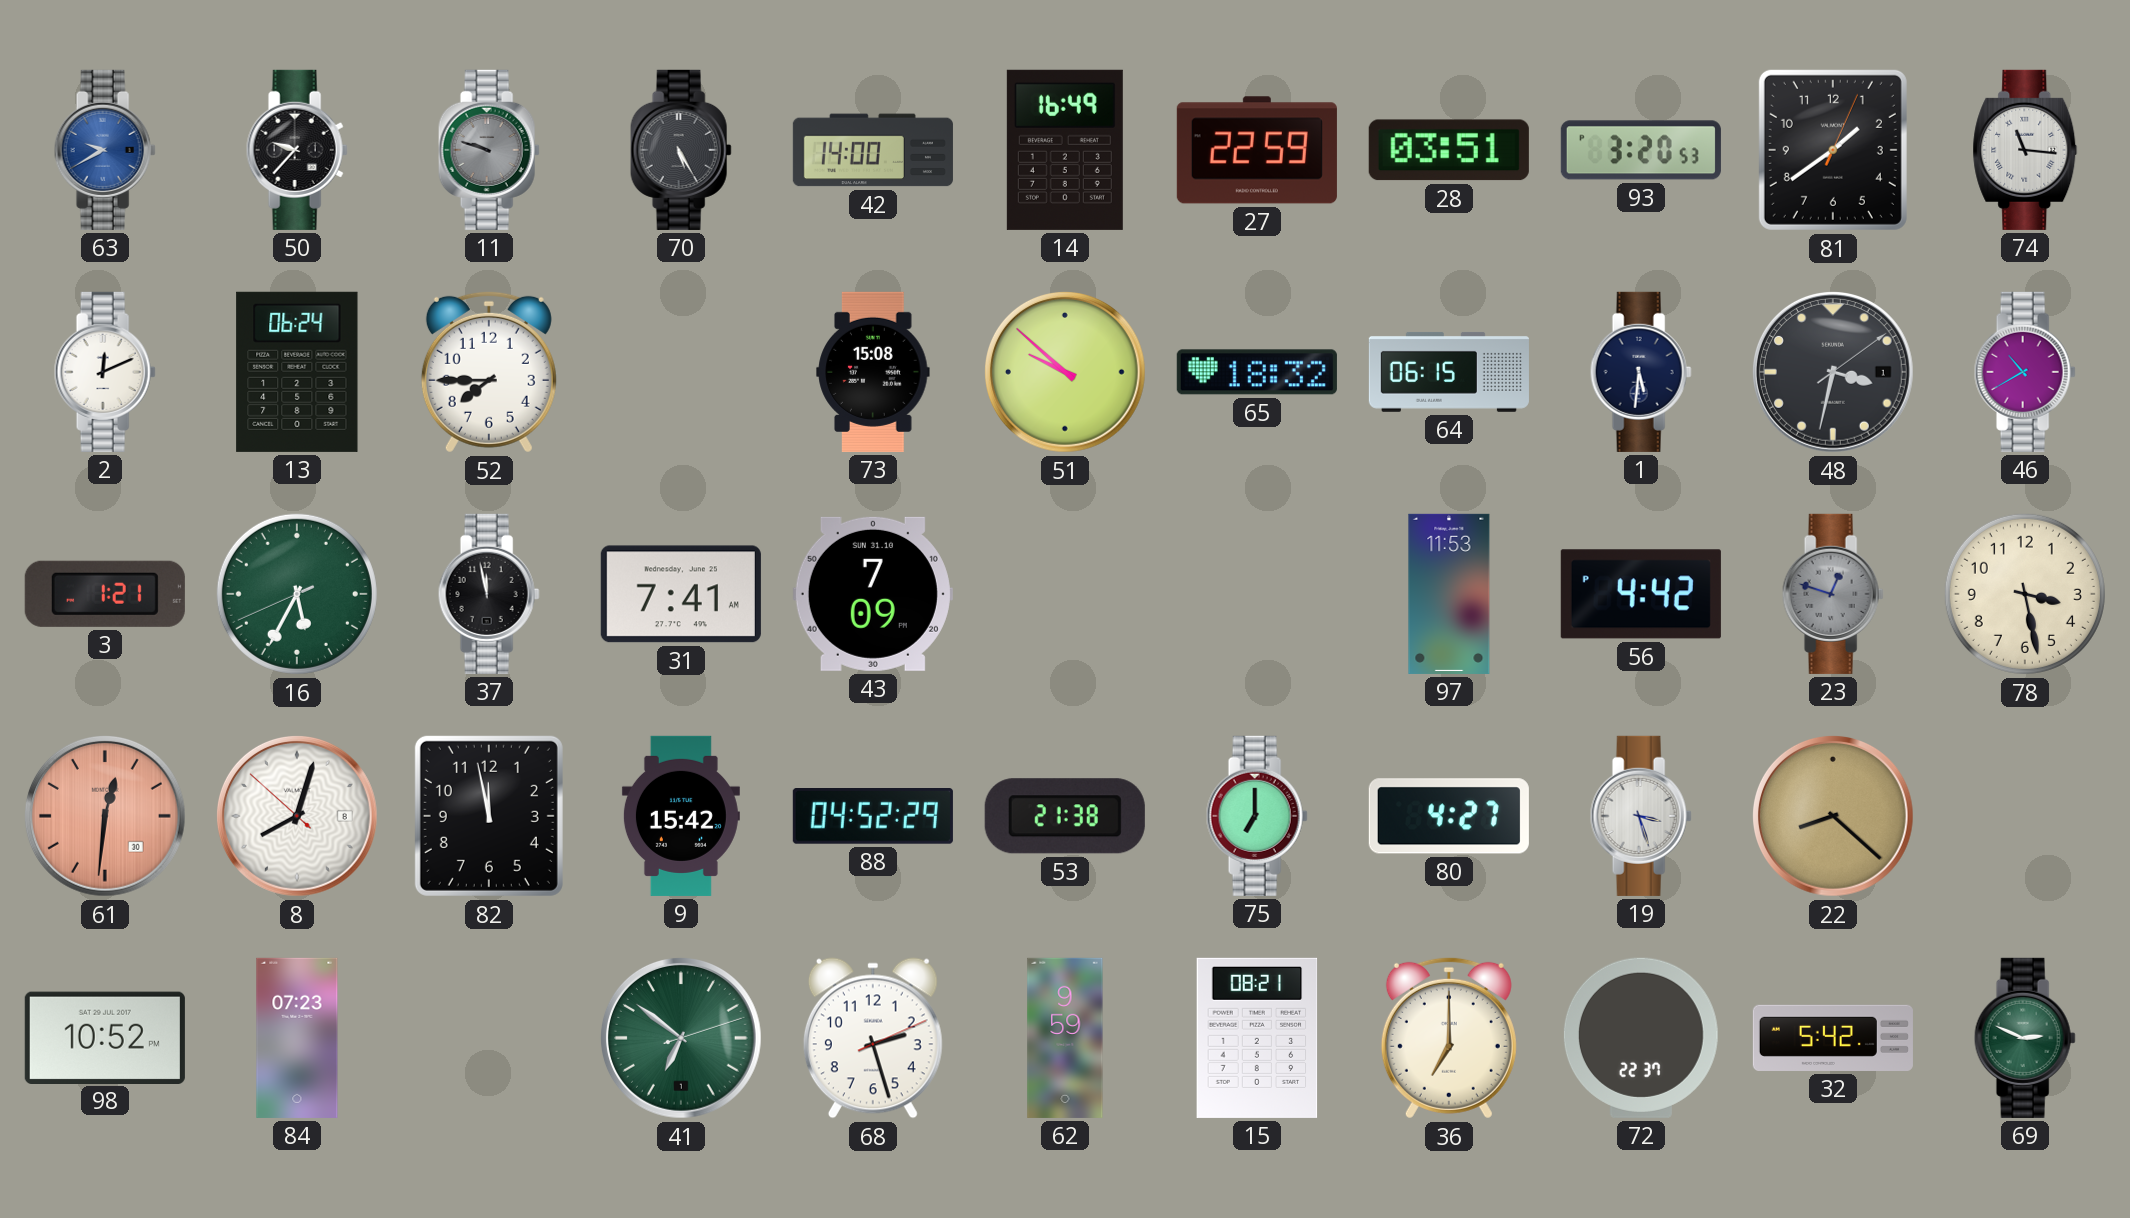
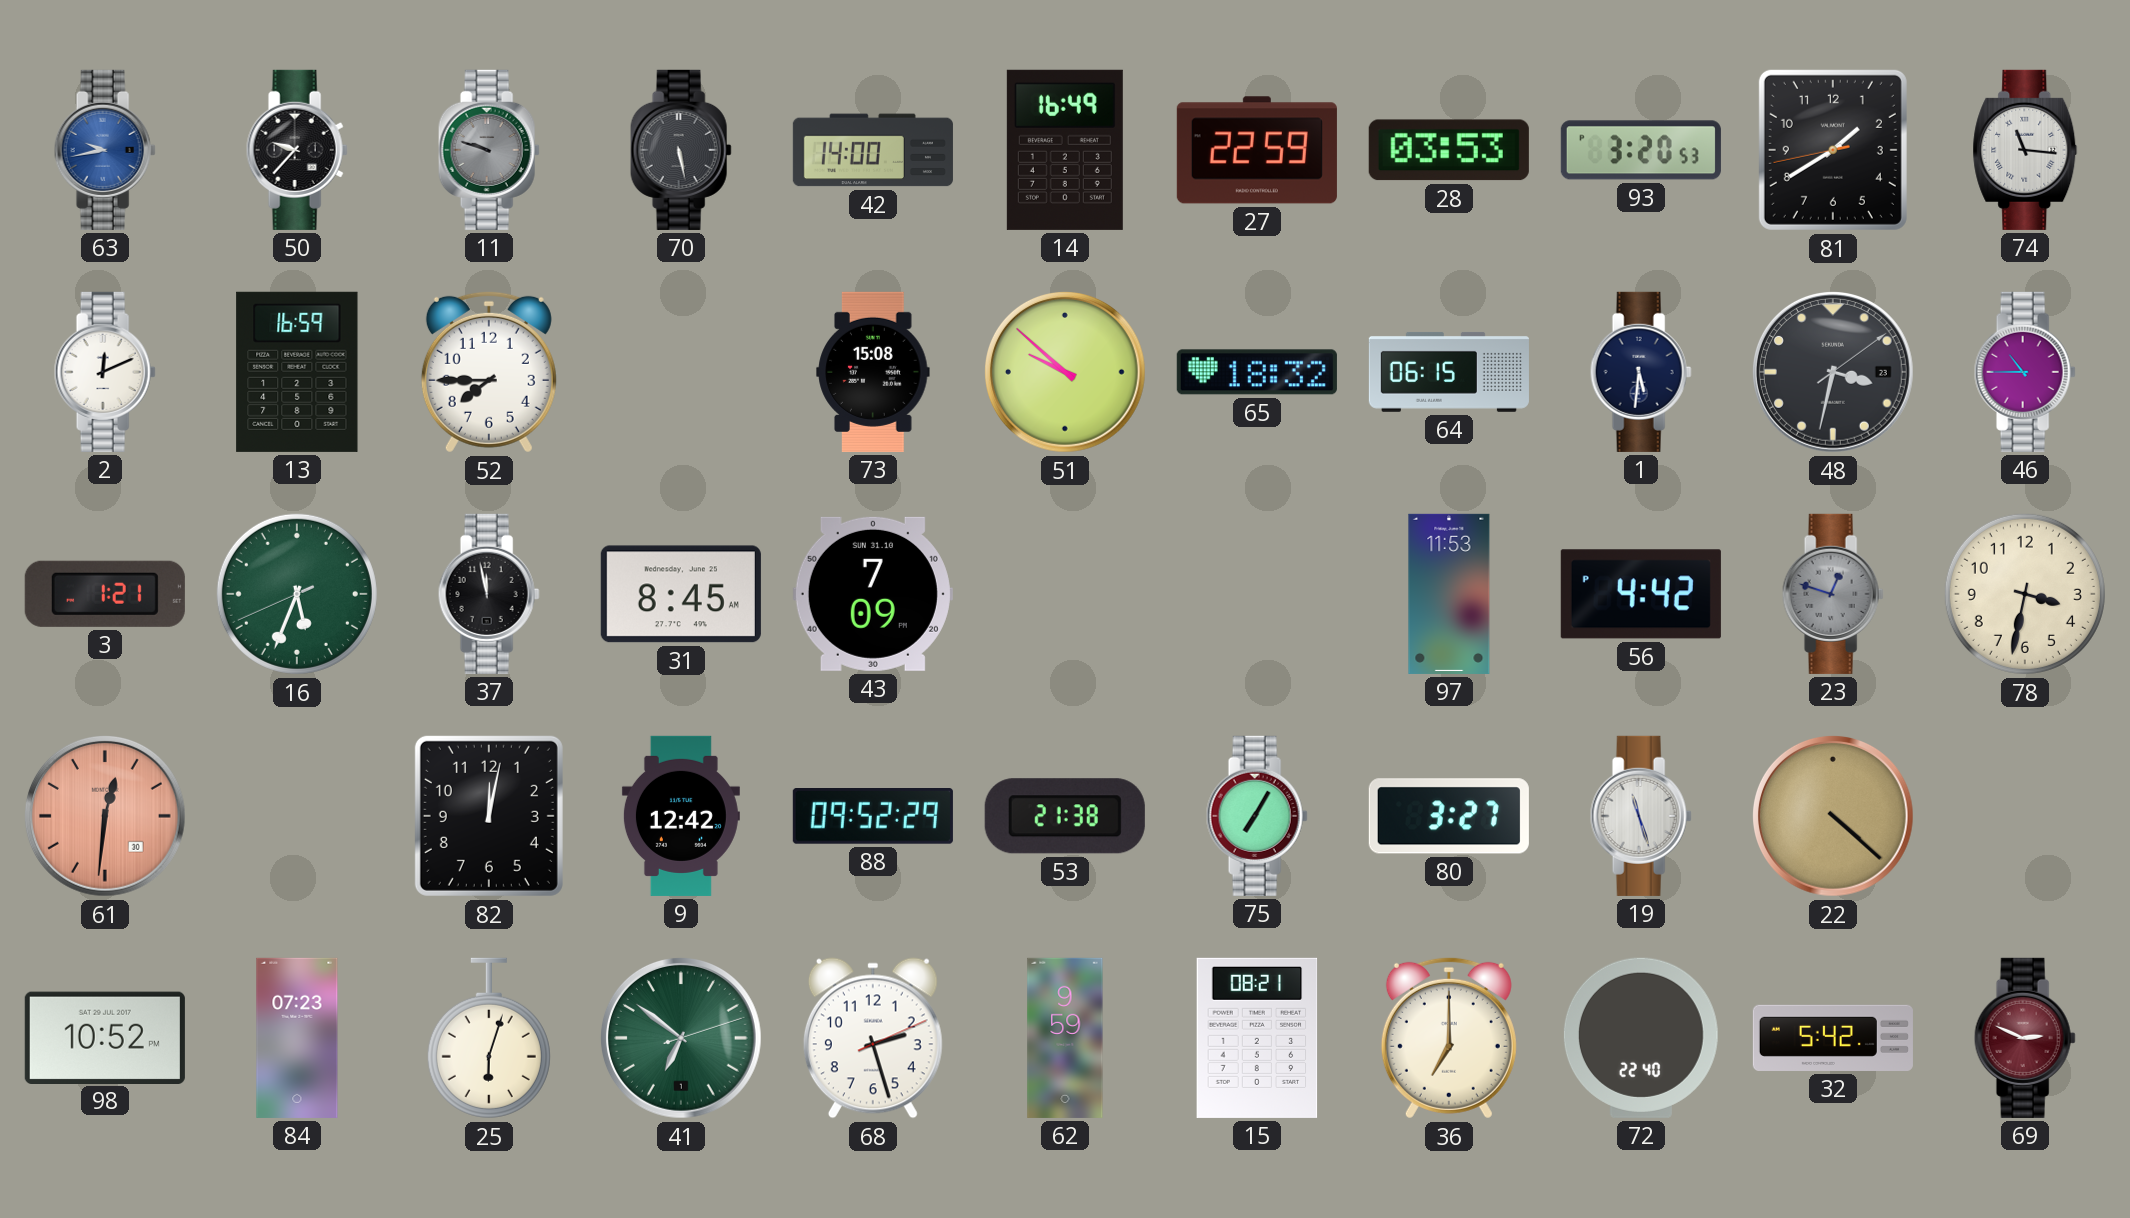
63: 9:40 -> 9:43 (105, 150)
70: 5:25 -> 5:28 (681, 150)
28: 03:51 -> 03:53 (1449, 150)
81: 1:39:04 -> 1:39:43 (1833, 150)
13: 06:24 -> 16:59 (297, 372)
48 date: 1 -> 23 (1833, 372)
46: 10:40 -> 10:45 (2025, 372)
16: 5:34 -> 5:33 (297, 594)
31: 7:41 -> 8:45 (681, 594)
78: 3:28 -> 3:32 (2025, 594)
8: 8:02 -> none (297, 816)
82: 11:58 -> 12:02 (489, 816)
9: 15:42 -> 12:42 (681, 816)
88: 04:52 -> 09:52 (873, 817)
75: 7:00 -> 7:05 (1257, 816)
80: 4:27 -> 3:27 (1449, 816)
19: 3:27 -> 11:27 (1641, 816)
22: 8:22 -> 4:22 (1833, 816)
25: none -> 6:03 (489, 1038)
72: 22:37 -> 22:40 (1641, 1038)
69 dial: green -> burgundy (2025, 1038)
